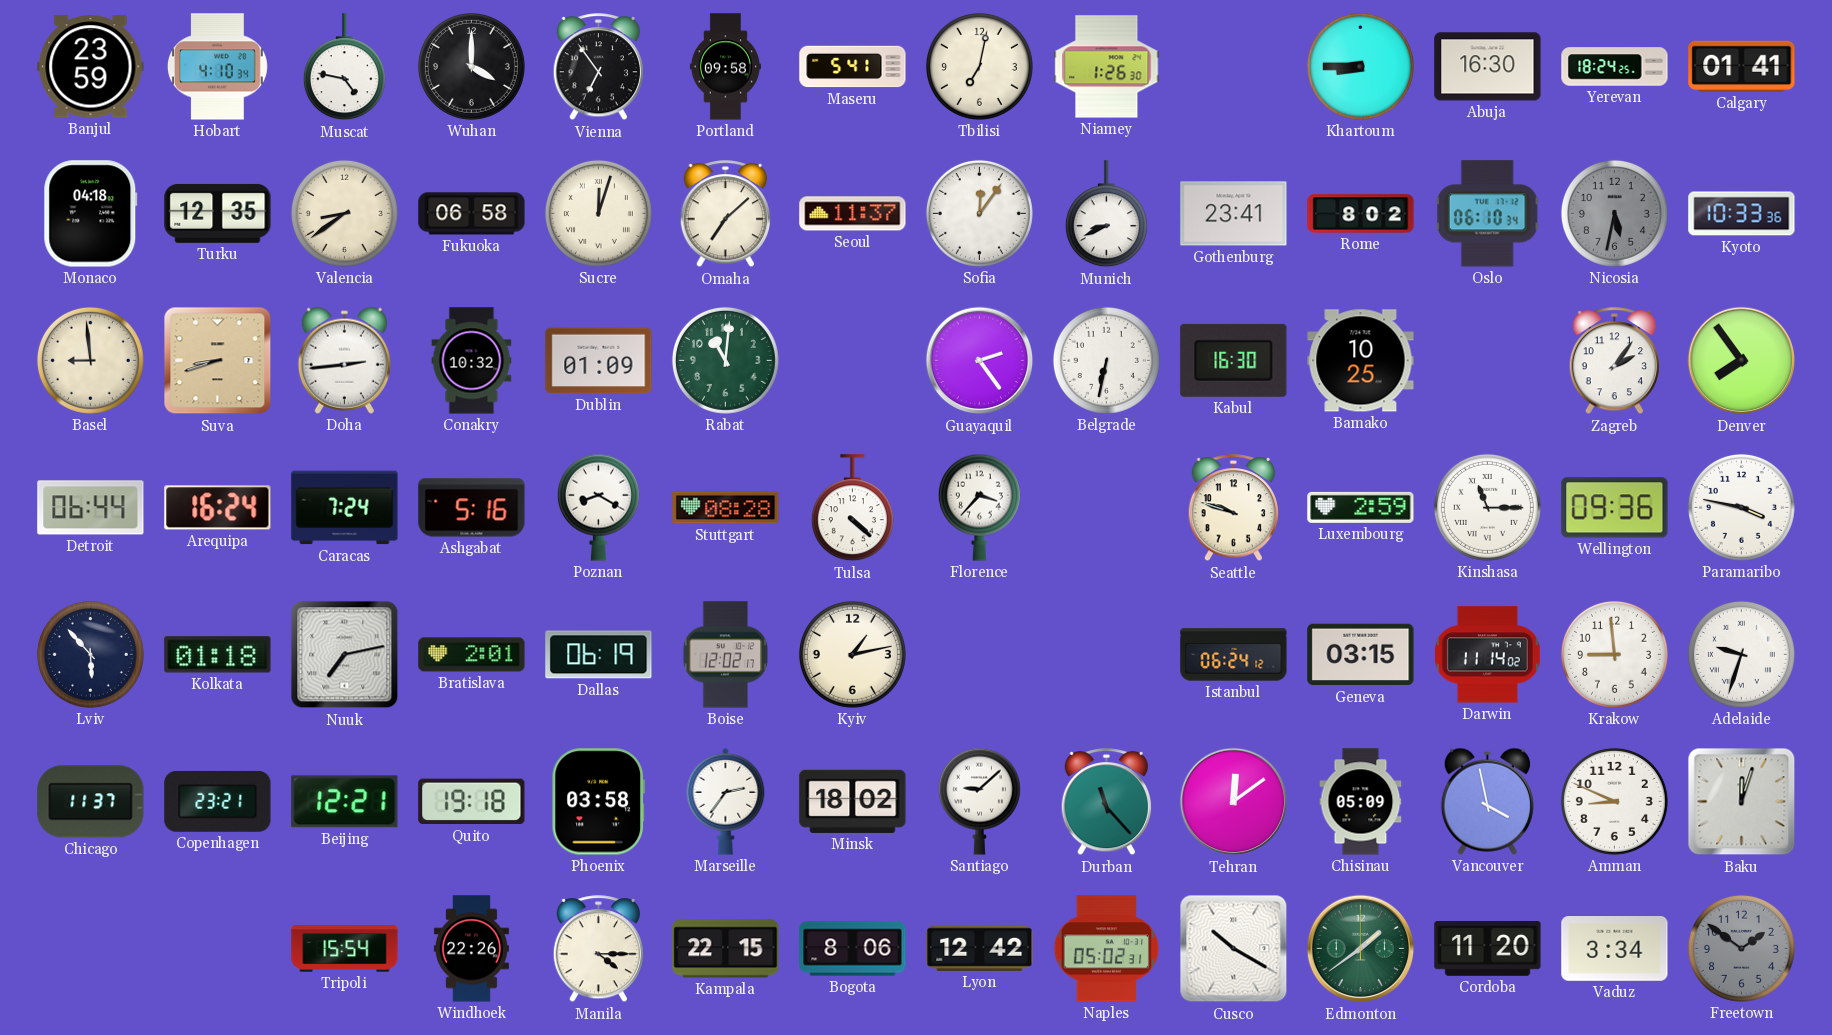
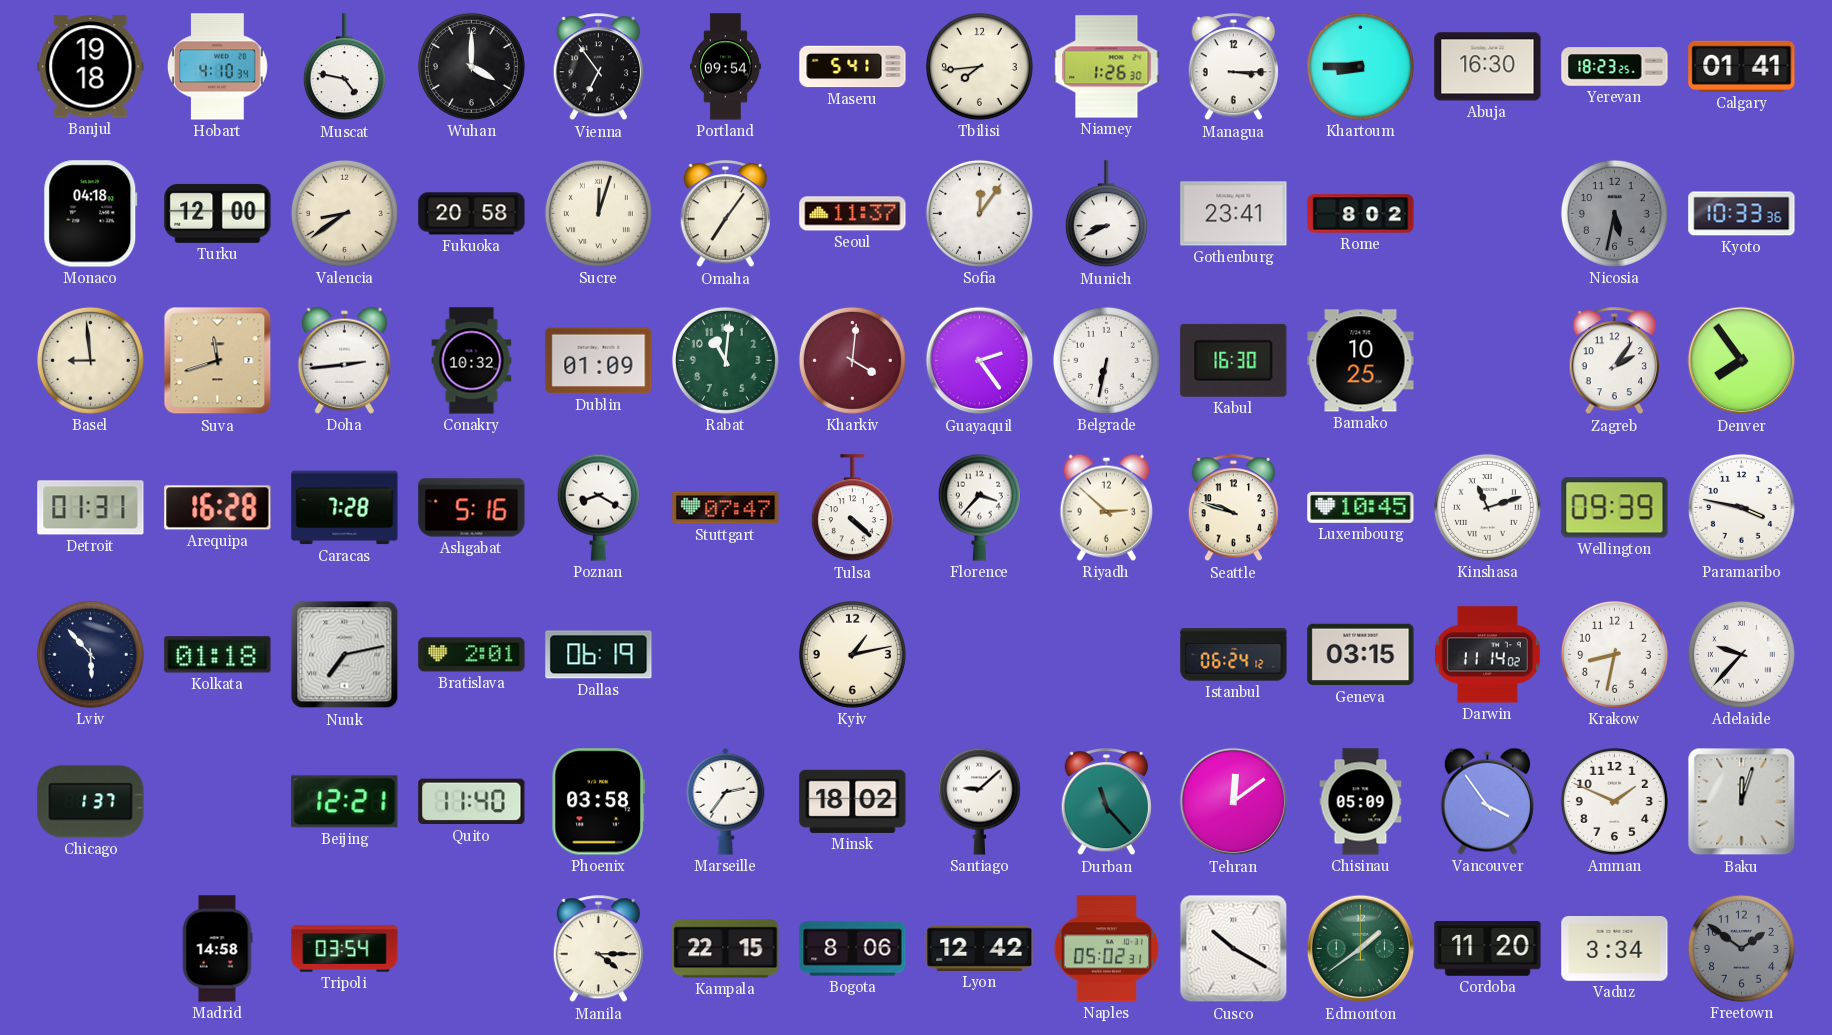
Banjul: 23:59 -> 19:18 (91, 67)
Portland: 09:58 -> 09:54 (725, 67)
Tbilisi: 7:02 -> 7:44 (979, 66)
Managua: none -> 3:15 (1233, 67)
Yerevan: 18:24 -> 18:23 (1615, 67)
Turku: 12:35 -> 12:00 (218, 213)
Fukuoka: 06:58 -> 20:58 (472, 214)
Omaha: 7:08 -> 7:06 (725, 214)
Oslo: 06:10 -> none (1487, 214)
Suva: 8:42 -> 11:42 (218, 361)
Kharkiv: none -> 4:01 (852, 360)
Detroit: 06:44 -> 01:31 (91, 508)
Arequipa: 16:24 -> 16:28 (218, 508)
Caracas: 7:24 -> 7:28 (345, 508)
Stuttgart: 08:28 -> 07:47 (726, 508)
Riyadh: none -> 2:52 (1106, 507)
Luxembourg: 2:59 -> 10:45 (1361, 507)
Kinshasa: 11:15 -> 11:12 (1487, 507)
Wellington: 09:36 -> 09:39 (1615, 508)
Boise: 12:02 -> none (725, 655)
Krakow: 8:59 -> 8:32 (1614, 654)
Adelaide: 9:33 -> 9:37 (1741, 654)
Chicago: 11:37 -> 1:37 (91, 802)
Copenhagen: 23:21 -> none (218, 801)
Quito: 19:18 -> 11:40 (472, 802)
Vancouver: 3:58 -> 3:54 (1487, 801)
Amman: 8:49 -> 1:49 (1614, 801)
Madrid: none -> 14:58 (217, 949)
Tripoli: 15:54 -> 03:54 (345, 949)
Windhoek: 22:26 -> none (471, 949)
